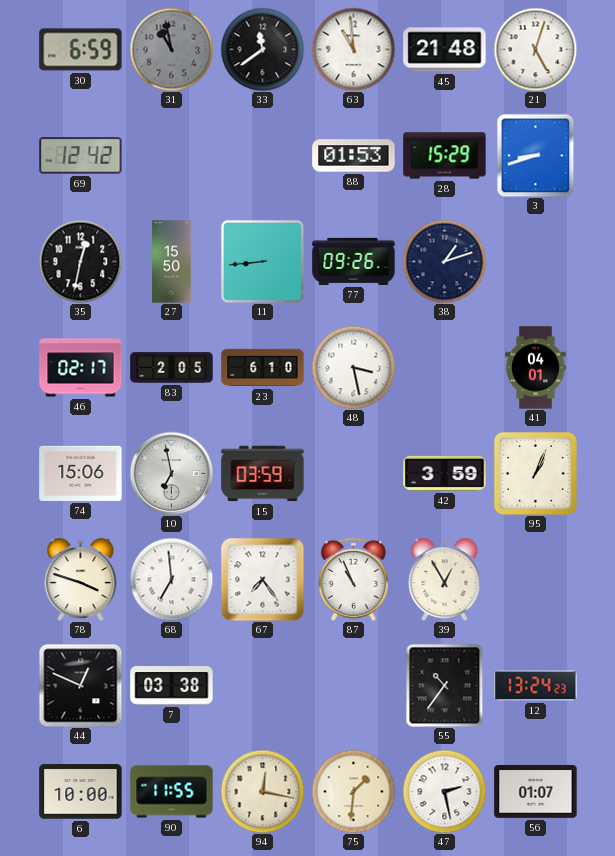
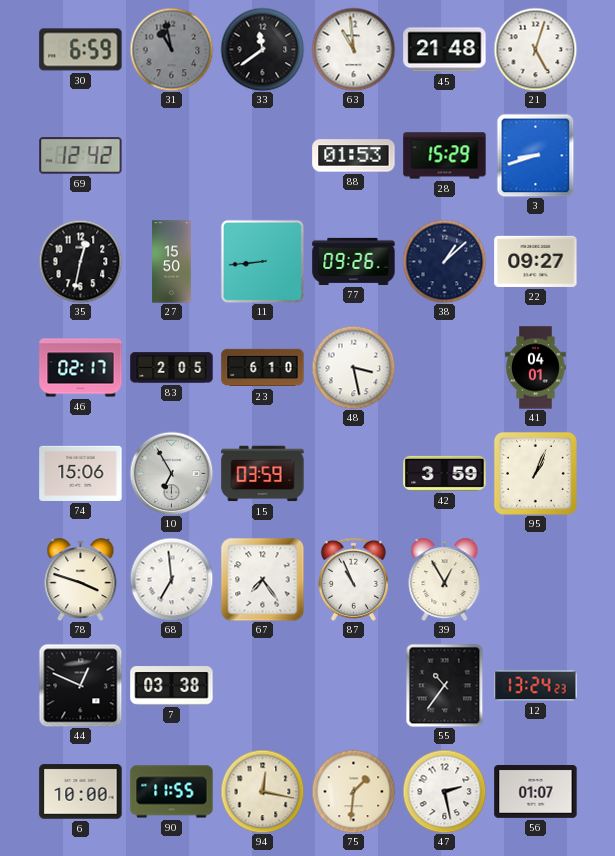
38: 1:12 -> 1:08 (444, 261)
22: none -> 09:27 (536, 261)
10: 6:58 -> 6:55 (171, 473)
